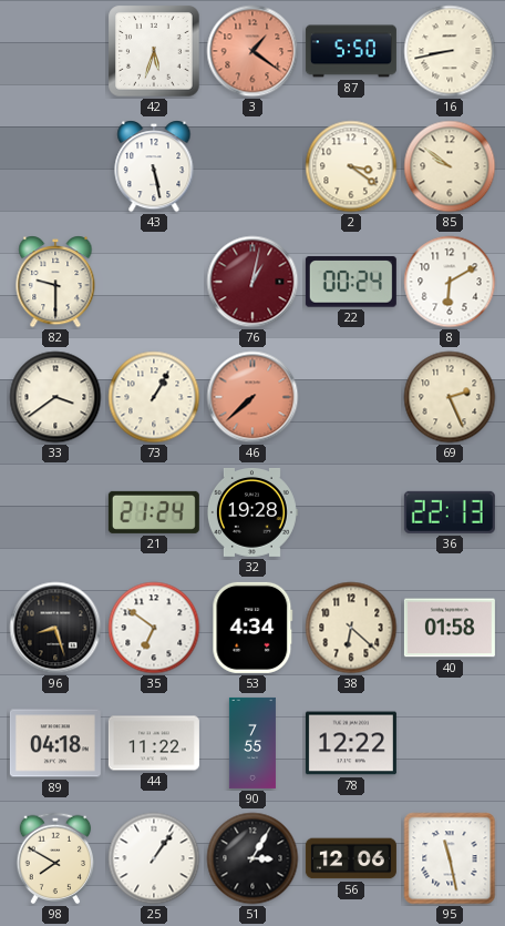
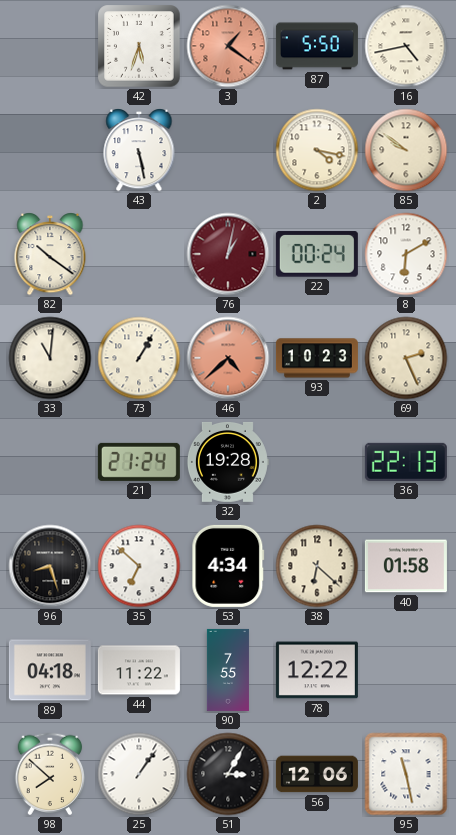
16: 8:43 -> 4:43 (406, 46)
2: 3:21 -> 4:17 (317, 150)
82: 9:30 -> 10:21 (50, 254)
33: 3:39 -> 11:01 (50, 358)
46: 7:38 -> 4:38 (228, 358)
93: none -> 10:23 (317, 358)
35: 6:51 -> 6:52 (139, 566)
98: 7:50 -> 7:52 (50, 774)
